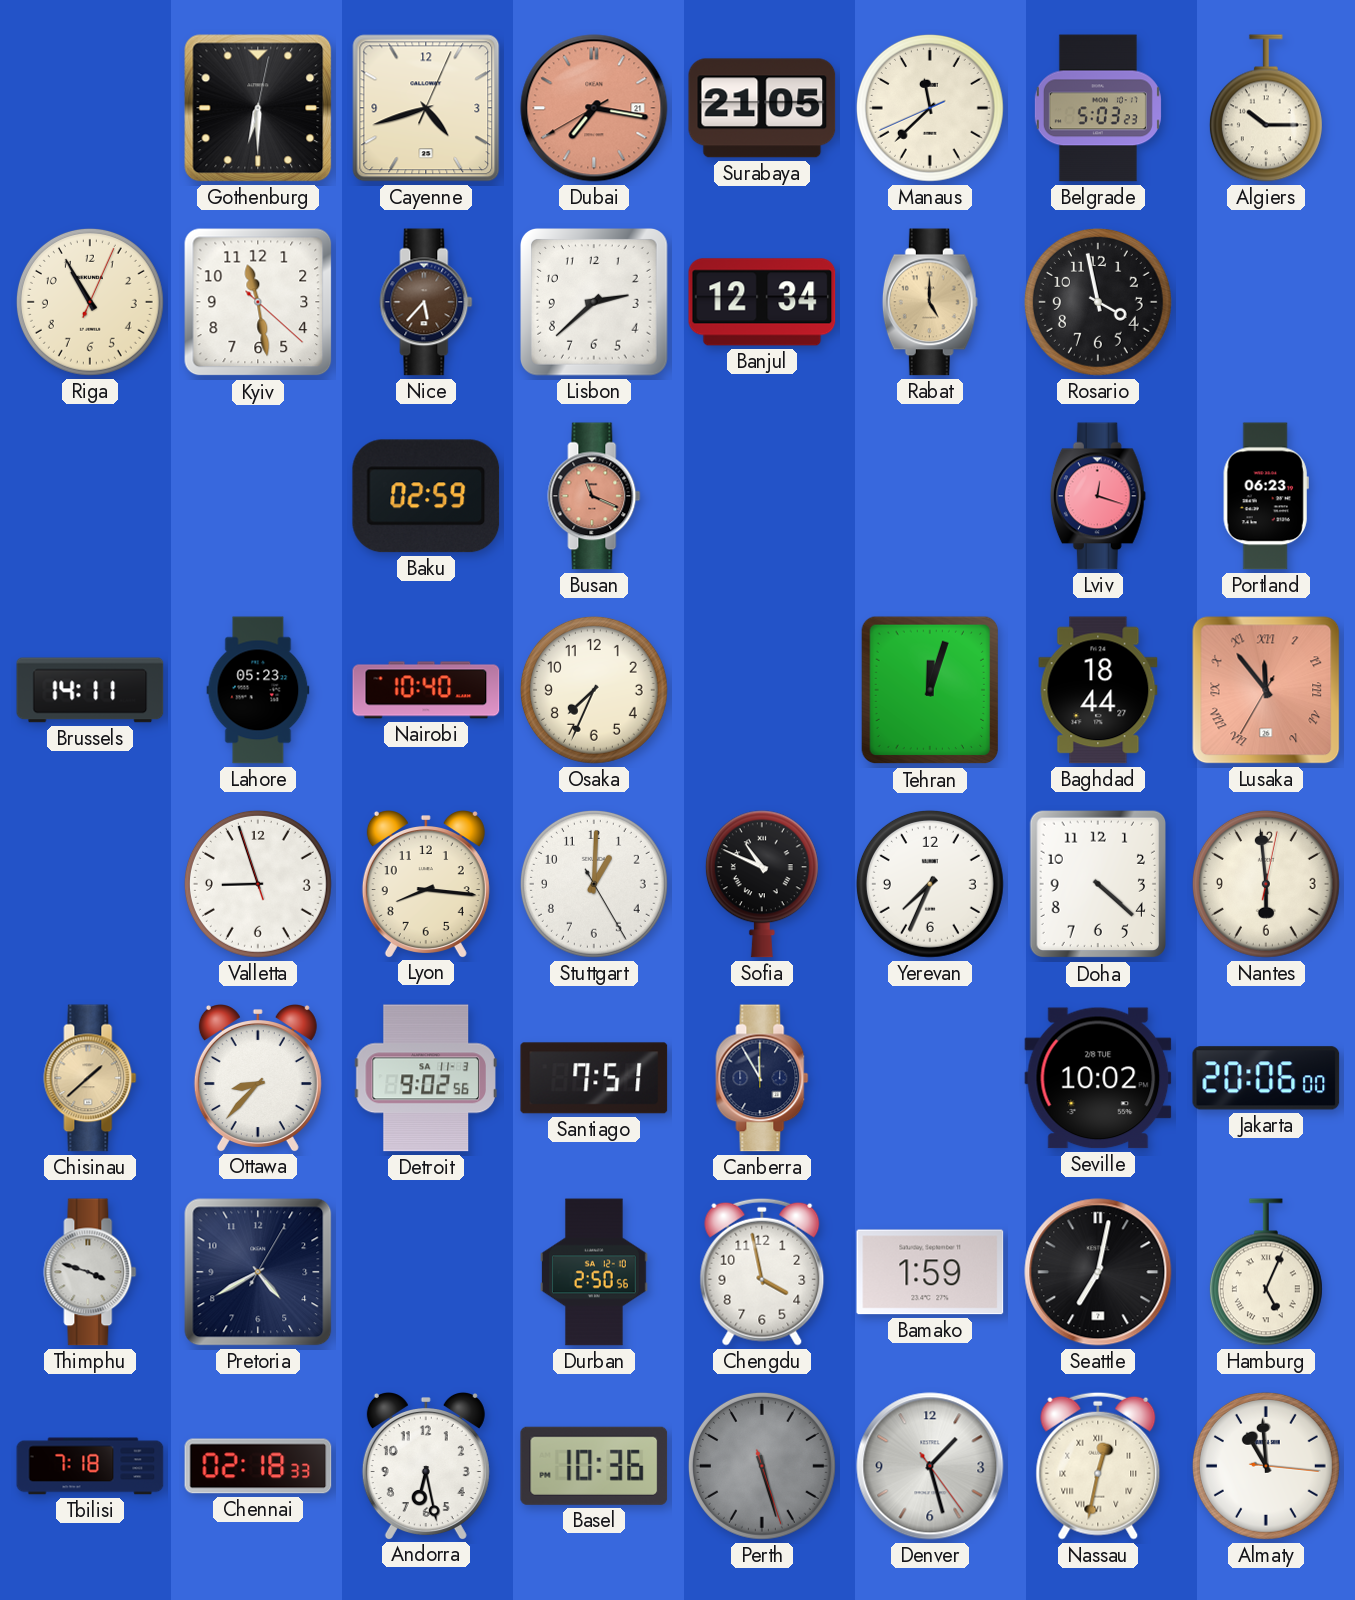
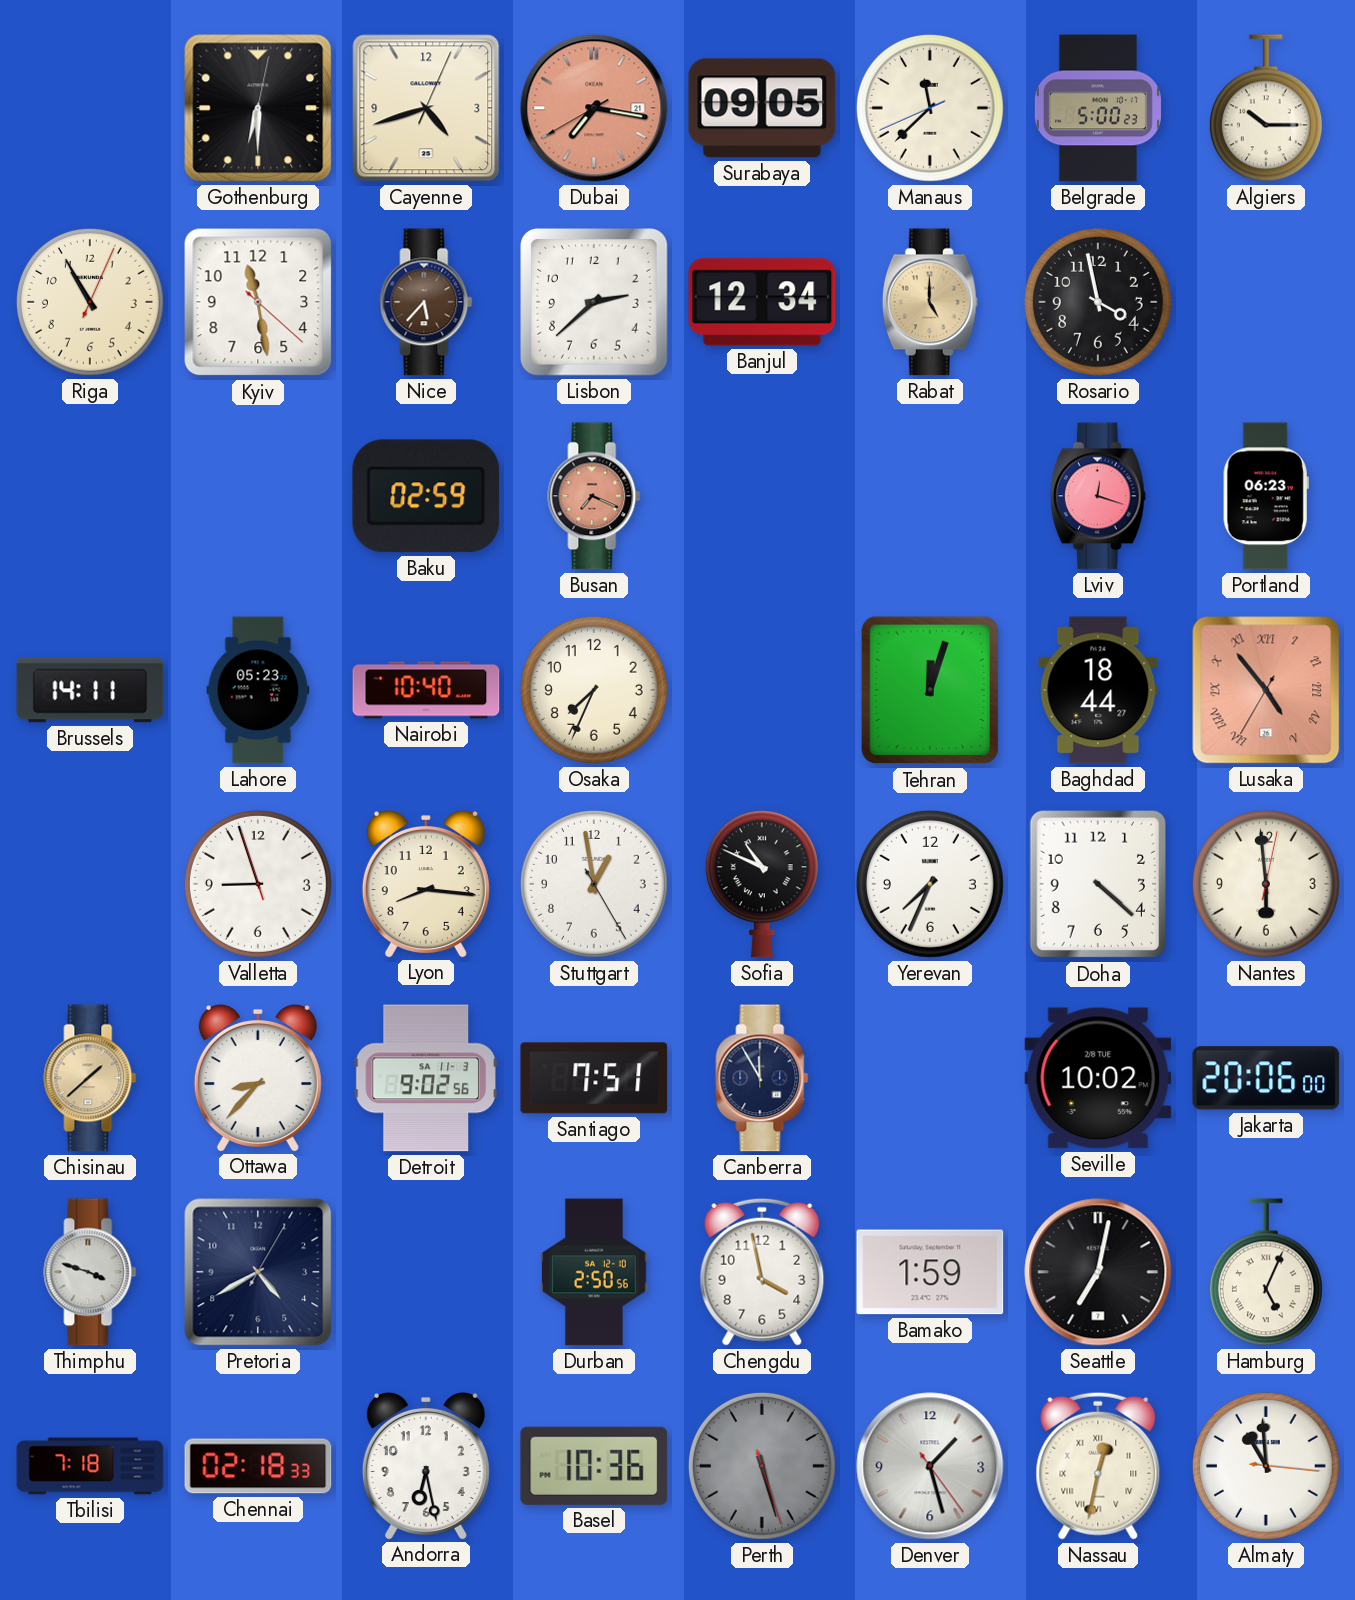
Surabaya: 21:05 -> 09:05 (762, 108)
Belgrade: 5:03 -> 5:00 (1098, 108)
Busan: 11:19 -> 7:19 (594, 496)
Lusaka: 11:53 -> 4:53 (1266, 690)
Stuttgart: 1:00 -> 12:58 (594, 884)
